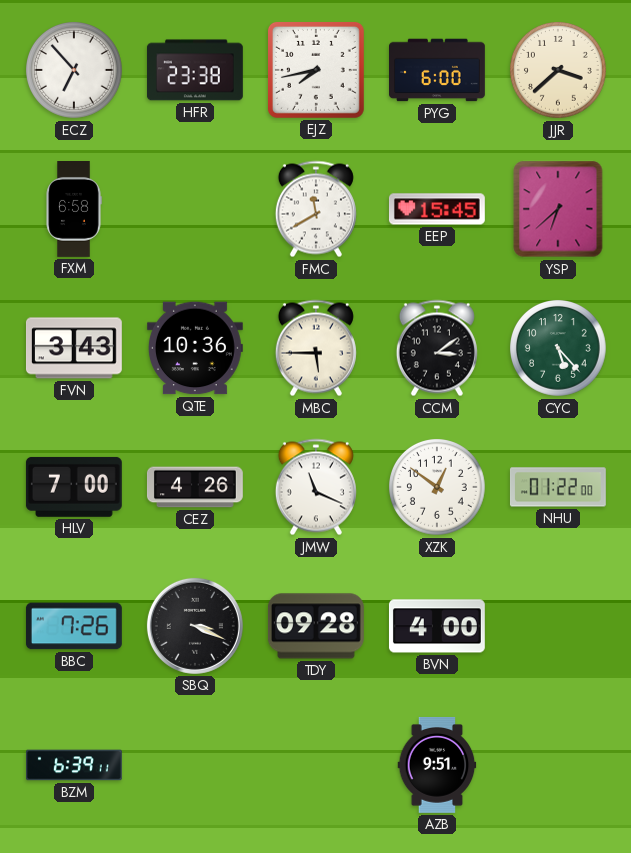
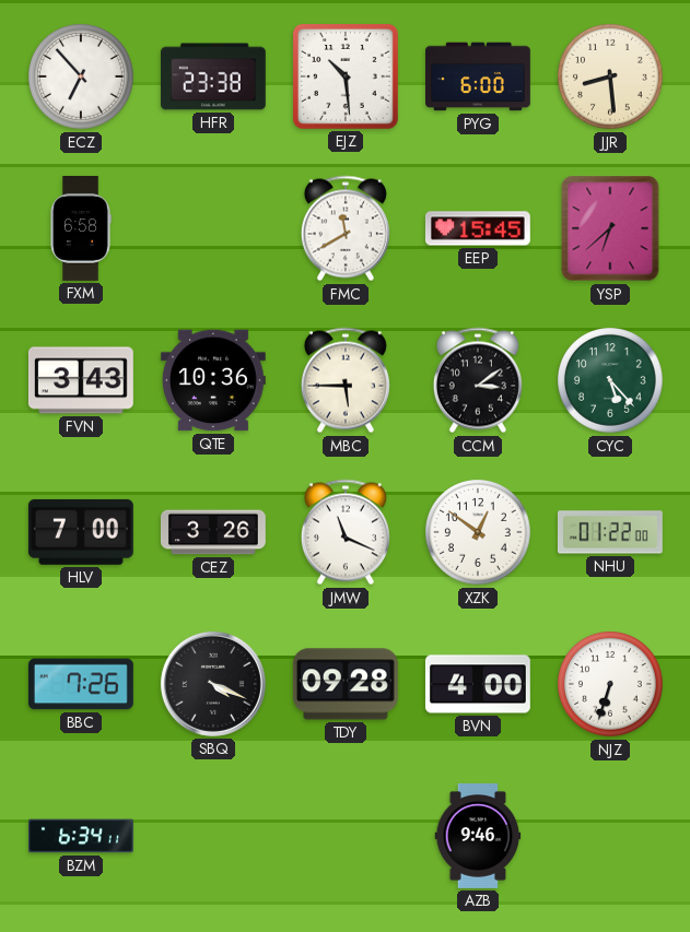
EJZ: 7:43 -> 10:29 (346, 76)
JJR: 3:38 -> 8:29 (611, 78)
CEZ: 4:26 -> 3:26 (213, 532)
SBQ: 3:19 -> 4:19 (213, 684)
NJZ: none -> 6:33 (611, 685)
BZM: 6:39 -> 6:34 (82, 836)
AZB: 9:51 -> 9:46 (478, 836)
